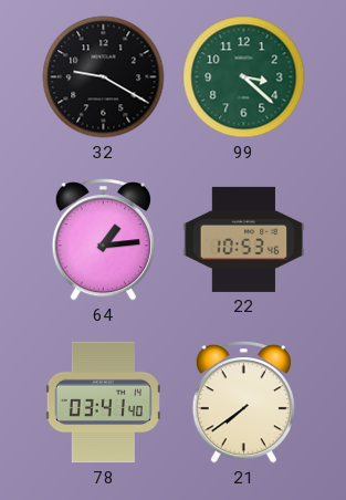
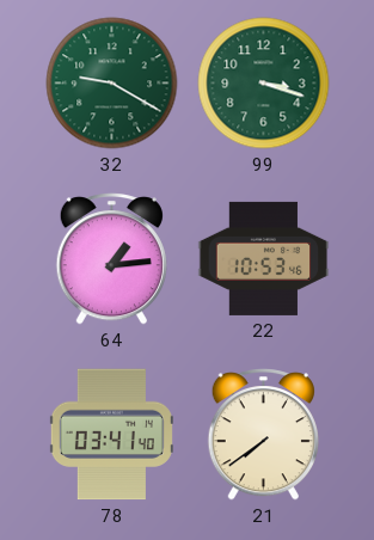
32 dial: black -> green (112, 84)
99: 3:22 -> 3:18 (264, 84)
